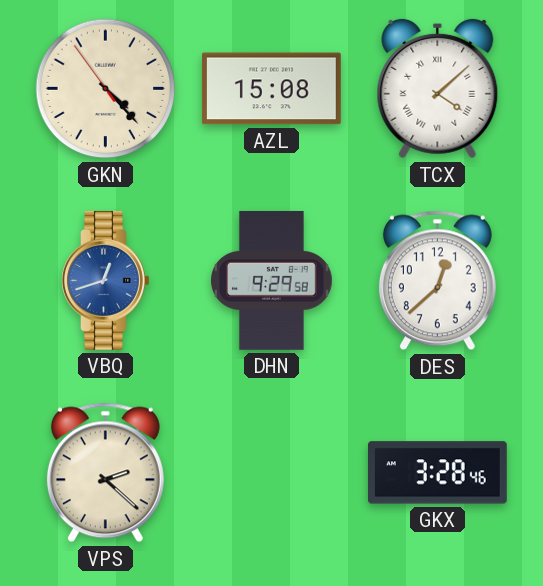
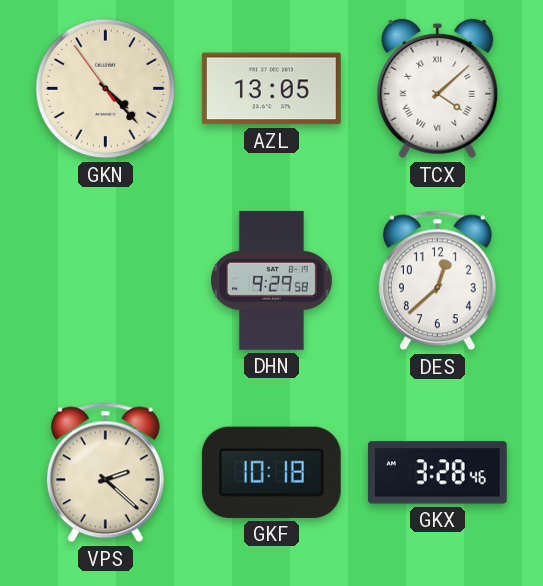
AZL: 15:08 -> 13:05 (271, 89)
VBQ: 12:42 -> none (106, 280)
GKF: none -> 10:18 (271, 472)
